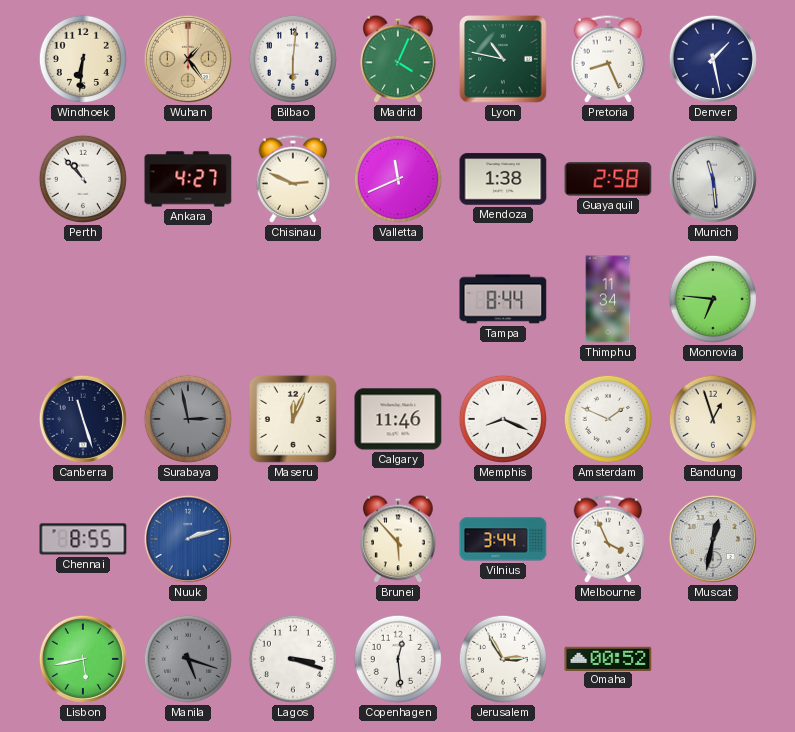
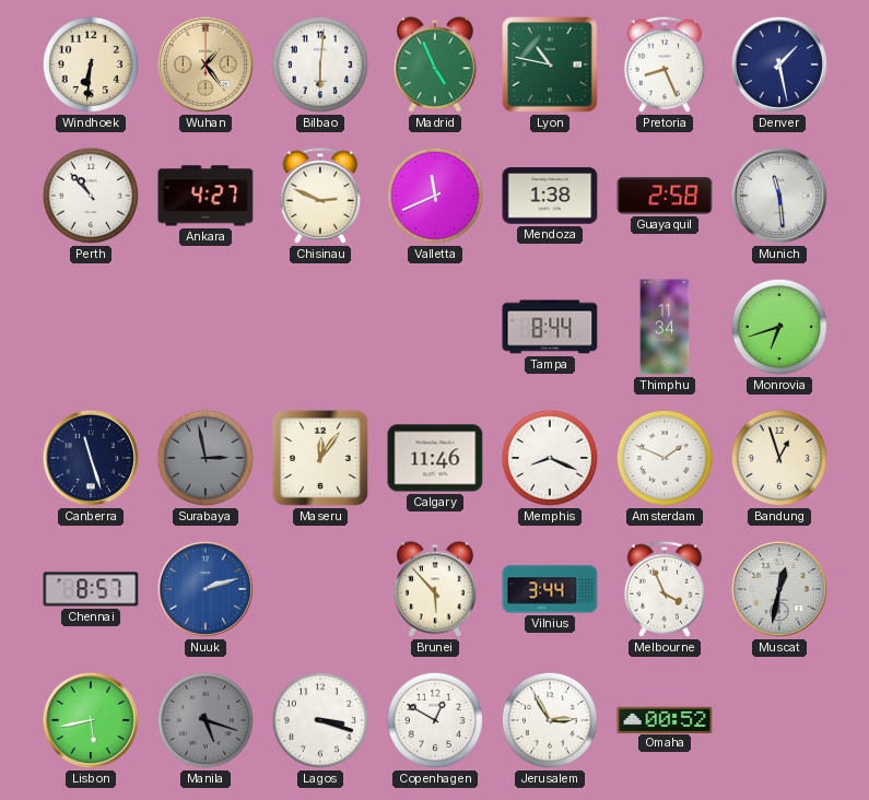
Madrid: 4:04 -> 4:56 (435, 64)
Monrovia: 6:46 -> 6:42 (779, 327)
Maseru: 12:04 -> 12:06 (320, 458)
Chennai: 8:55 -> 8:57 (91, 589)
Copenhagen: 12:29 -> 12:50 (435, 720)
